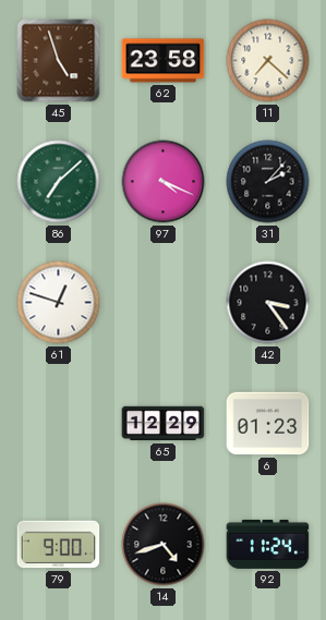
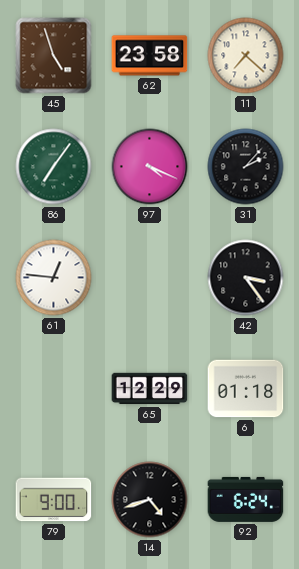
86: 7:08 -> 7:06 (54, 167)
61: 12:48 -> 12:46 (54, 278)
6: 01:23 -> 01:18 (246, 389)
92: 11:24 -> 6:24 (246, 499)
